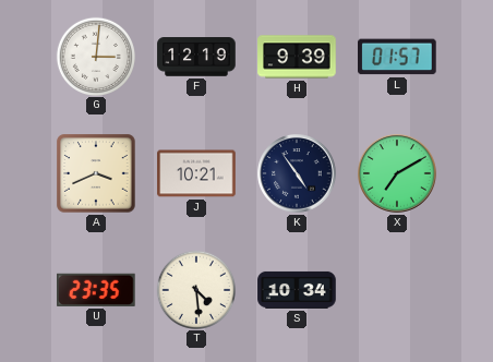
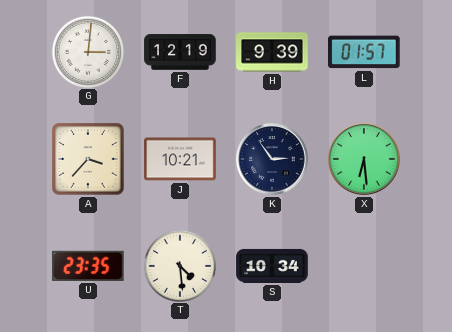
A: 3:41 -> 3:37 (88, 159)
K: 4:54 -> 2:54 (272, 159)
X: 7:10 -> 6:29 (364, 159)
